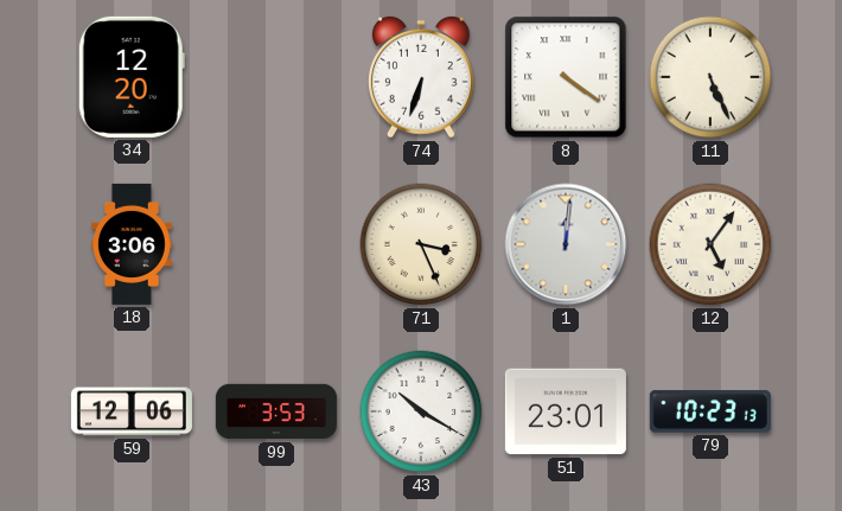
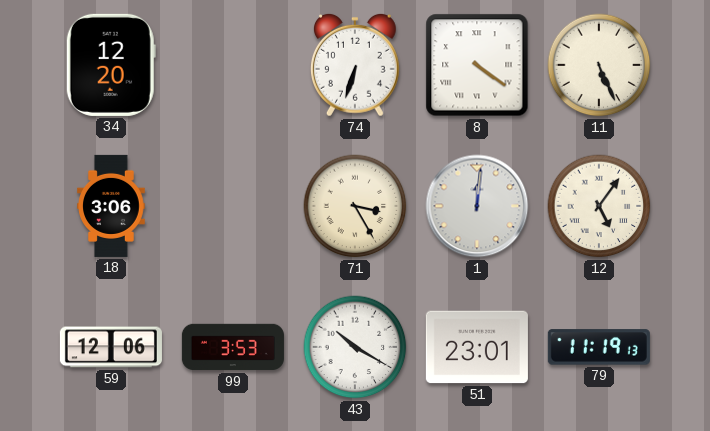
71: 3:26 -> 3:25 (355, 206)
79: 10:23 -> 11:19 (599, 347)
